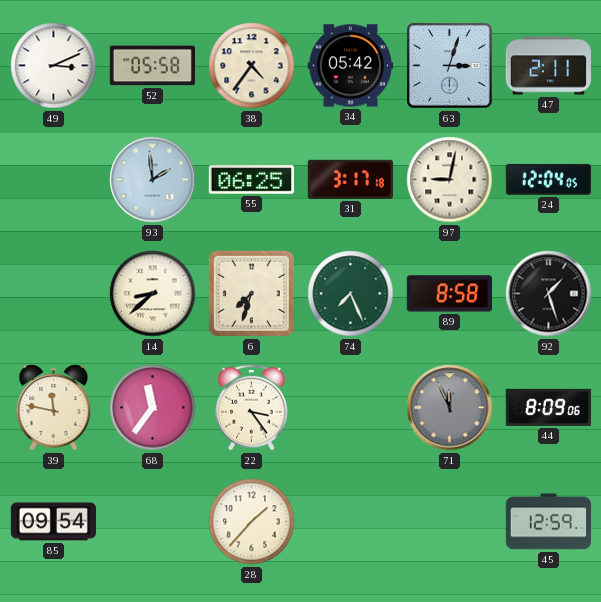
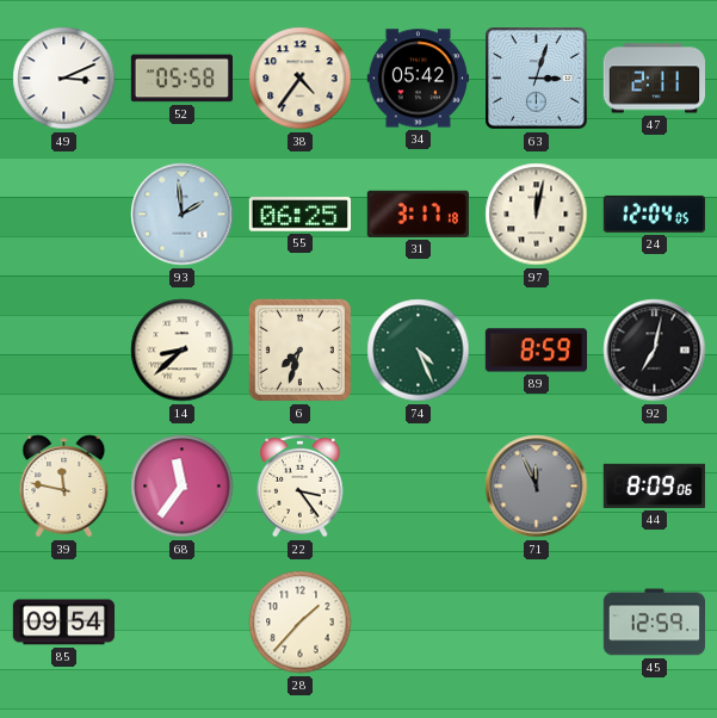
97: 9:02 -> 12:02 (537, 215)
74: 7:26 -> 4:26 (419, 351)
89: 8:58 -> 8:59 (536, 351)
92: 1:27 -> 7:02 (655, 351)
